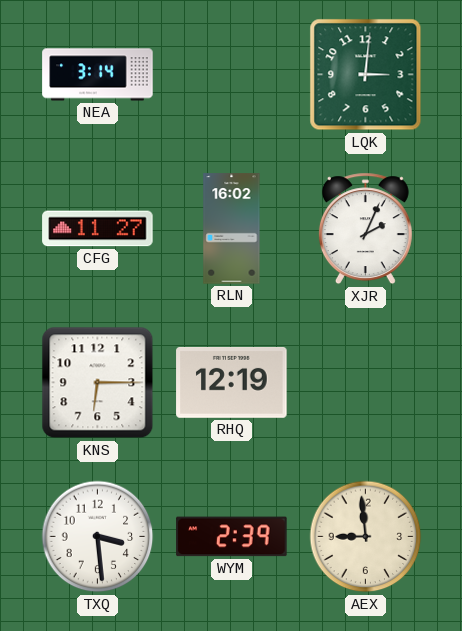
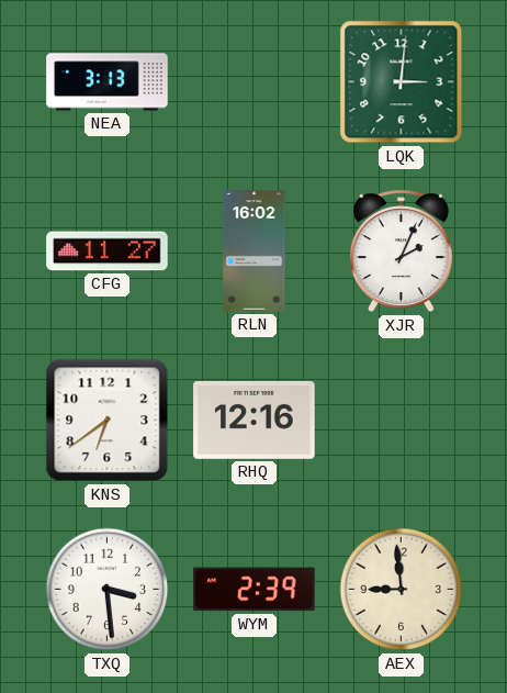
NEA: 3:14 -> 3:13 (108, 82)
KNS: 6:15 -> 6:39 (108, 421)
RHQ: 12:19 -> 12:16 (255, 420)
